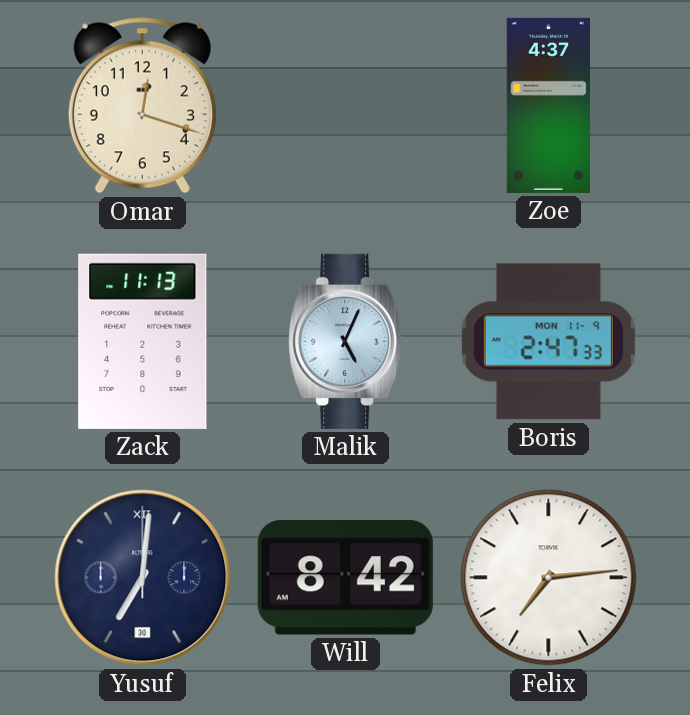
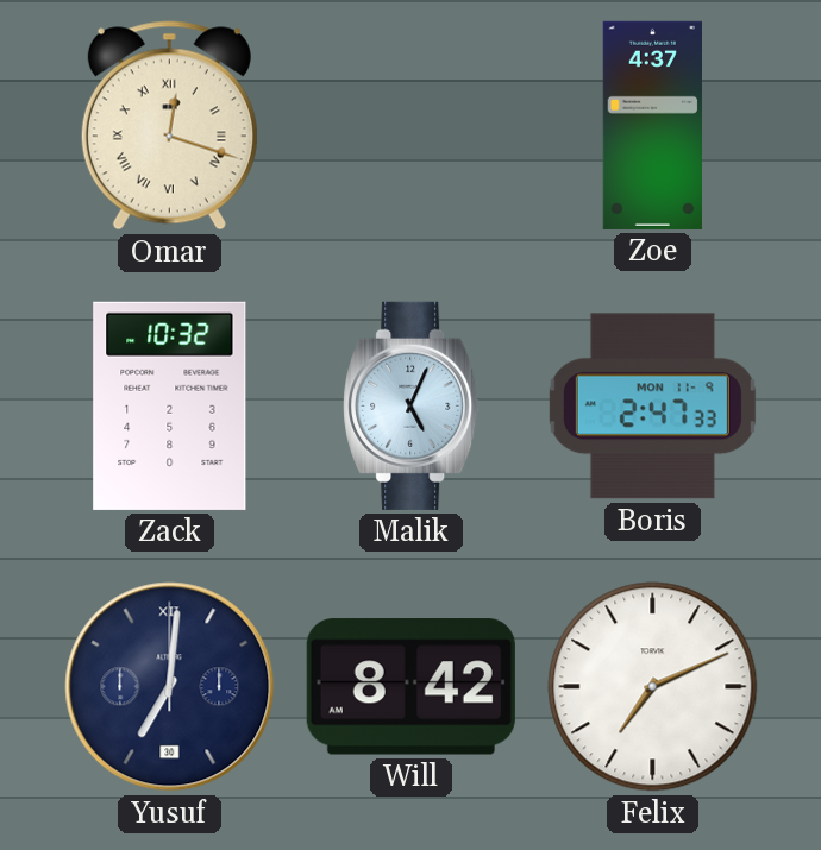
Omar numerals: Arabic -> Roman (169, 126)
Zack: 11:13 -> 10:32 (170, 405)
Felix: 7:14 -> 7:11 (653, 687)
